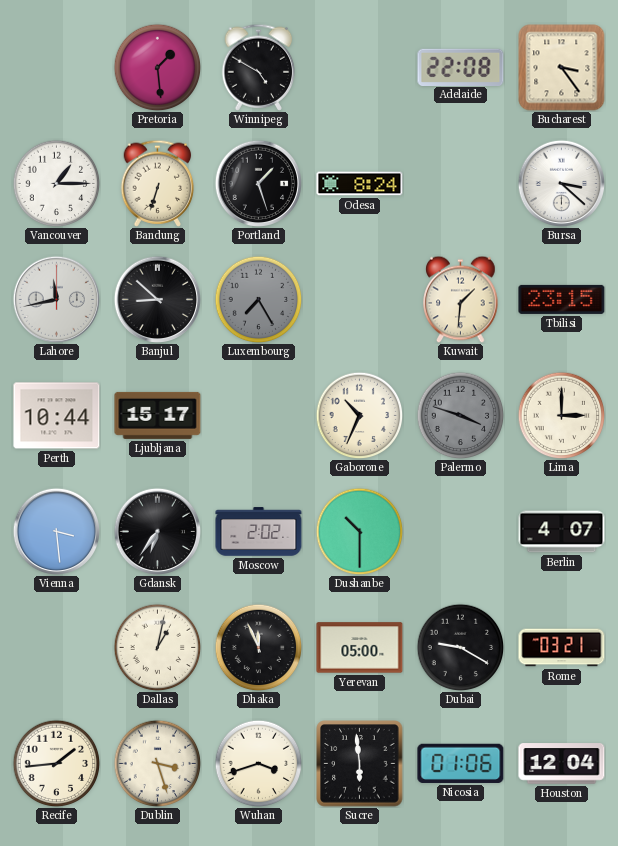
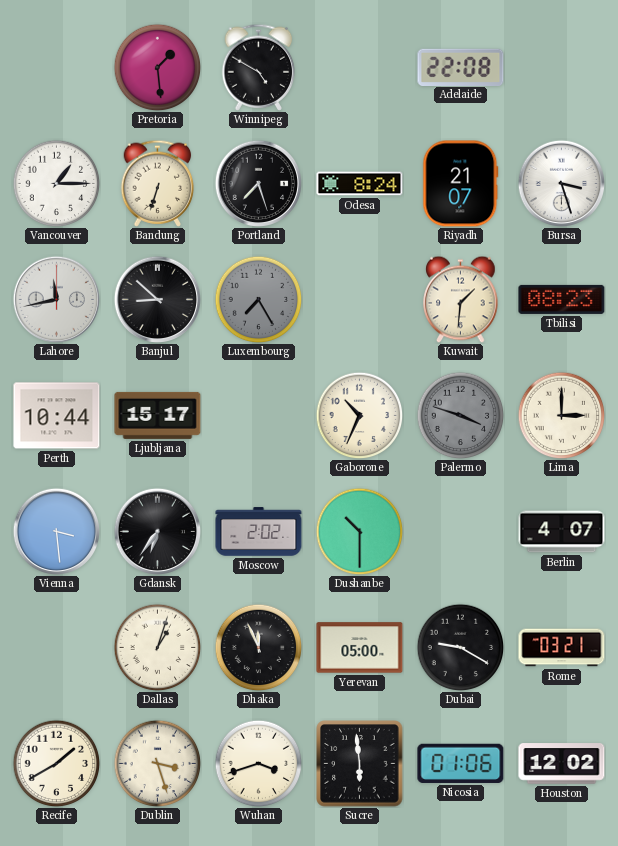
Bucharest: 3:24 -> none (562, 68)
Portland: 1:27 -> 7:27 (258, 183)
Riyadh: none -> 21:07 (461, 184)
Bursa: 3:22 -> 3:27 (561, 183)
Tbilisi: 23:15 -> 08:23 (562, 299)
Dallas: 1:02 -> 1:03 (157, 647)
Recife: 1:44 -> 1:40 (56, 763)
Houston: 12:04 -> 12:02 (562, 764)
